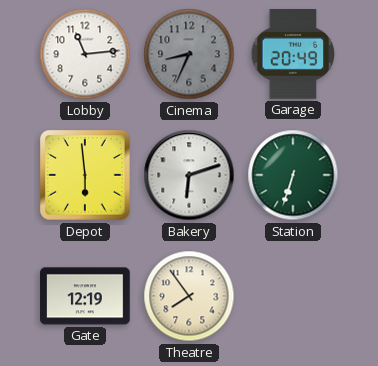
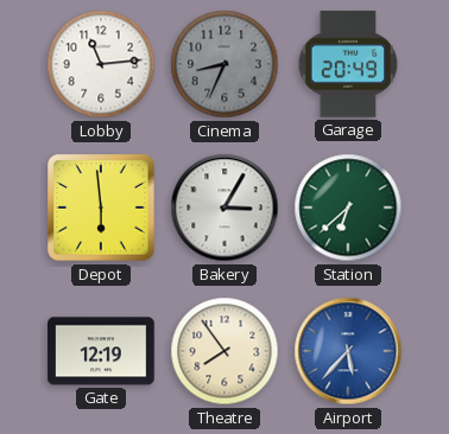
Bakery: 6:12 -> 3:05 (224, 208)
Station: 6:33 -> 6:38 (348, 208)
Airport: none -> 5:37 (348, 351)
